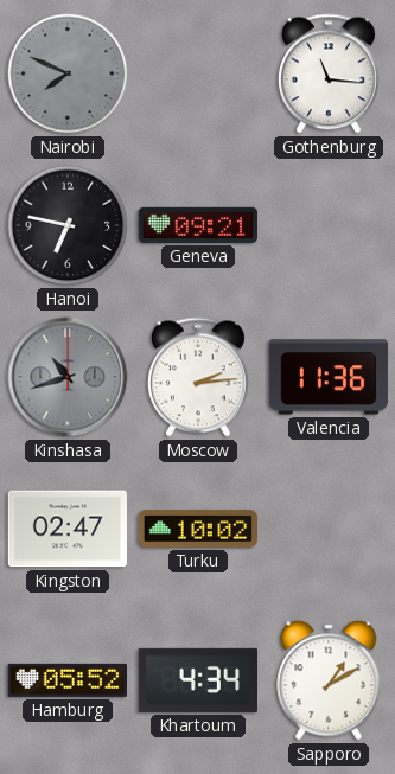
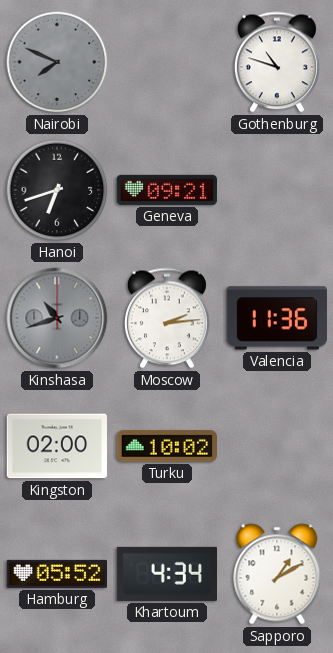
Gothenburg: 11:16 -> 10:48 (277, 62)
Hanoi: 6:47 -> 6:42 (57, 190)
Kingston: 02:47 -> 02:00 (57, 446)
